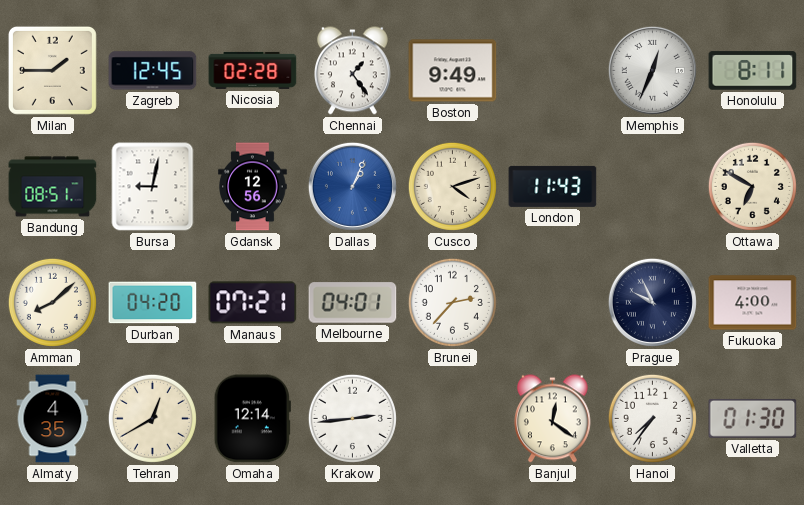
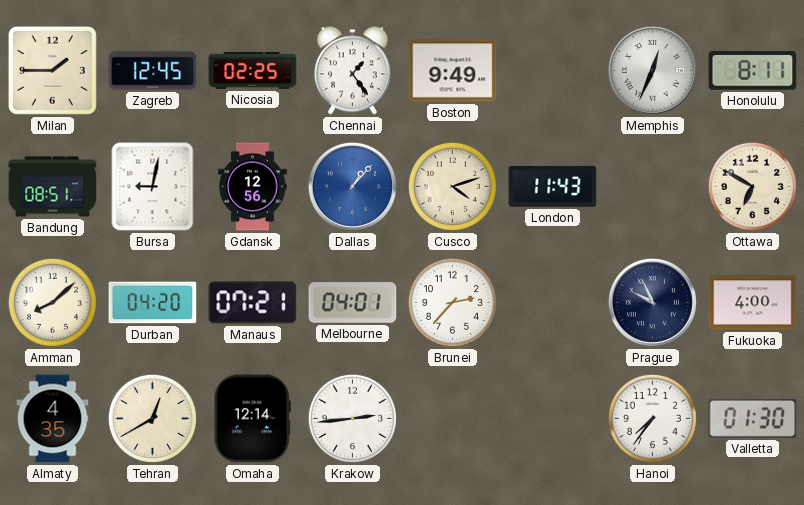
Nicosia: 02:28 -> 02:25 (253, 70)
Dallas: 1:04 -> 1:07 (352, 186)
Banjul: 12:21 -> none (552, 419)
